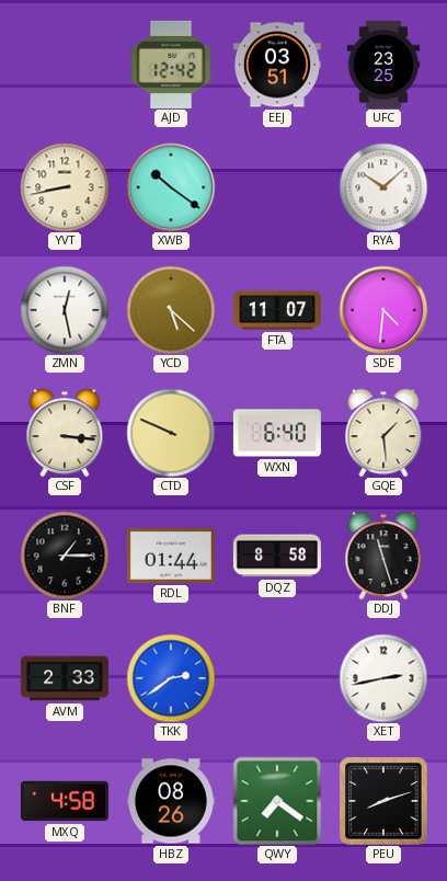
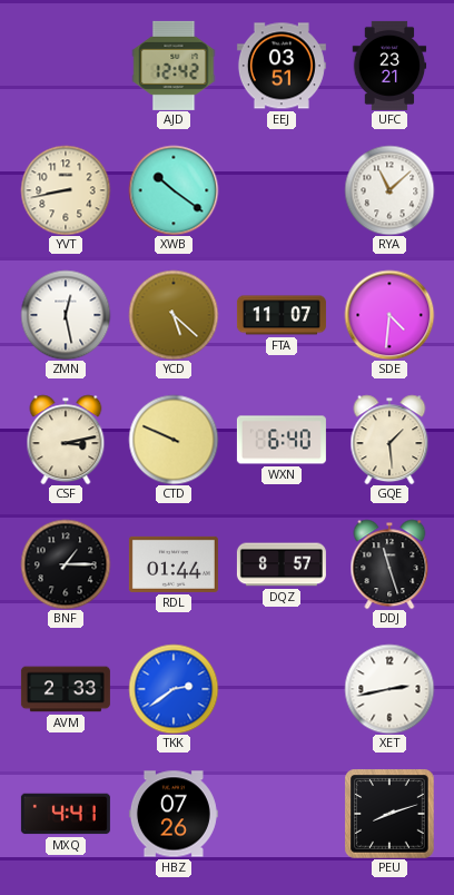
UFC: 23:25 -> 23:21 (389, 66)
RYA: 10:08 -> 11:08 (389, 190)
CSF: 3:16 -> 3:13 (66, 440)
DQZ: 8:58 -> 8:57 (282, 564)
MXQ: 4:58 -> 4:41 (66, 814)
HBZ: 08:26 -> 07:26 (174, 814)
QWY: 7:21 -> none (277, 801)
